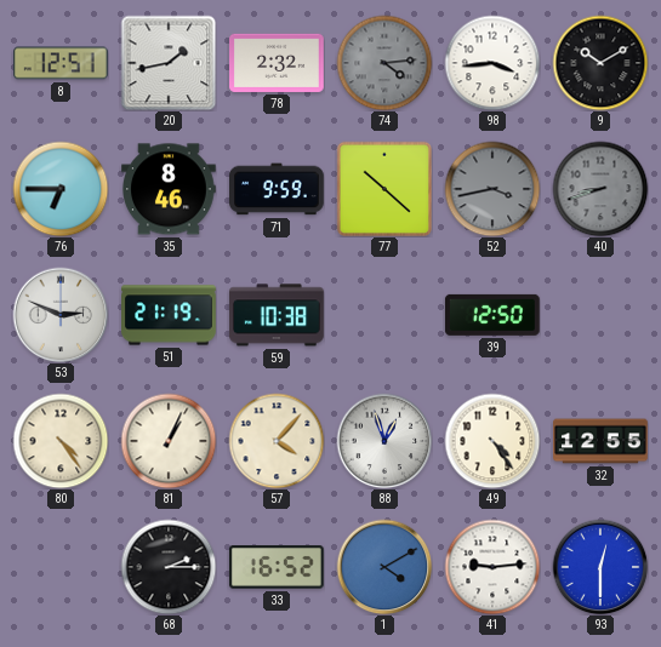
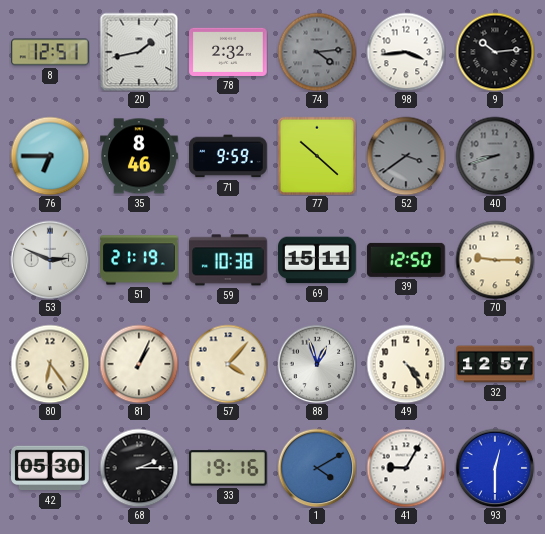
9: 10:10 -> 10:14 (495, 52)
52: 3:43 -> 3:39 (406, 156)
69: none -> 15:11 (318, 260)
70: none -> 9:15 (495, 260)
80: 4:24 -> 6:24 (50, 364)
32: 12:55 -> 12:57 (495, 364)
42: none -> 05:30 (51, 468)
33: 16:52 -> 19:16 (228, 468)
41: 9:14 -> 9:05 (406, 468)
